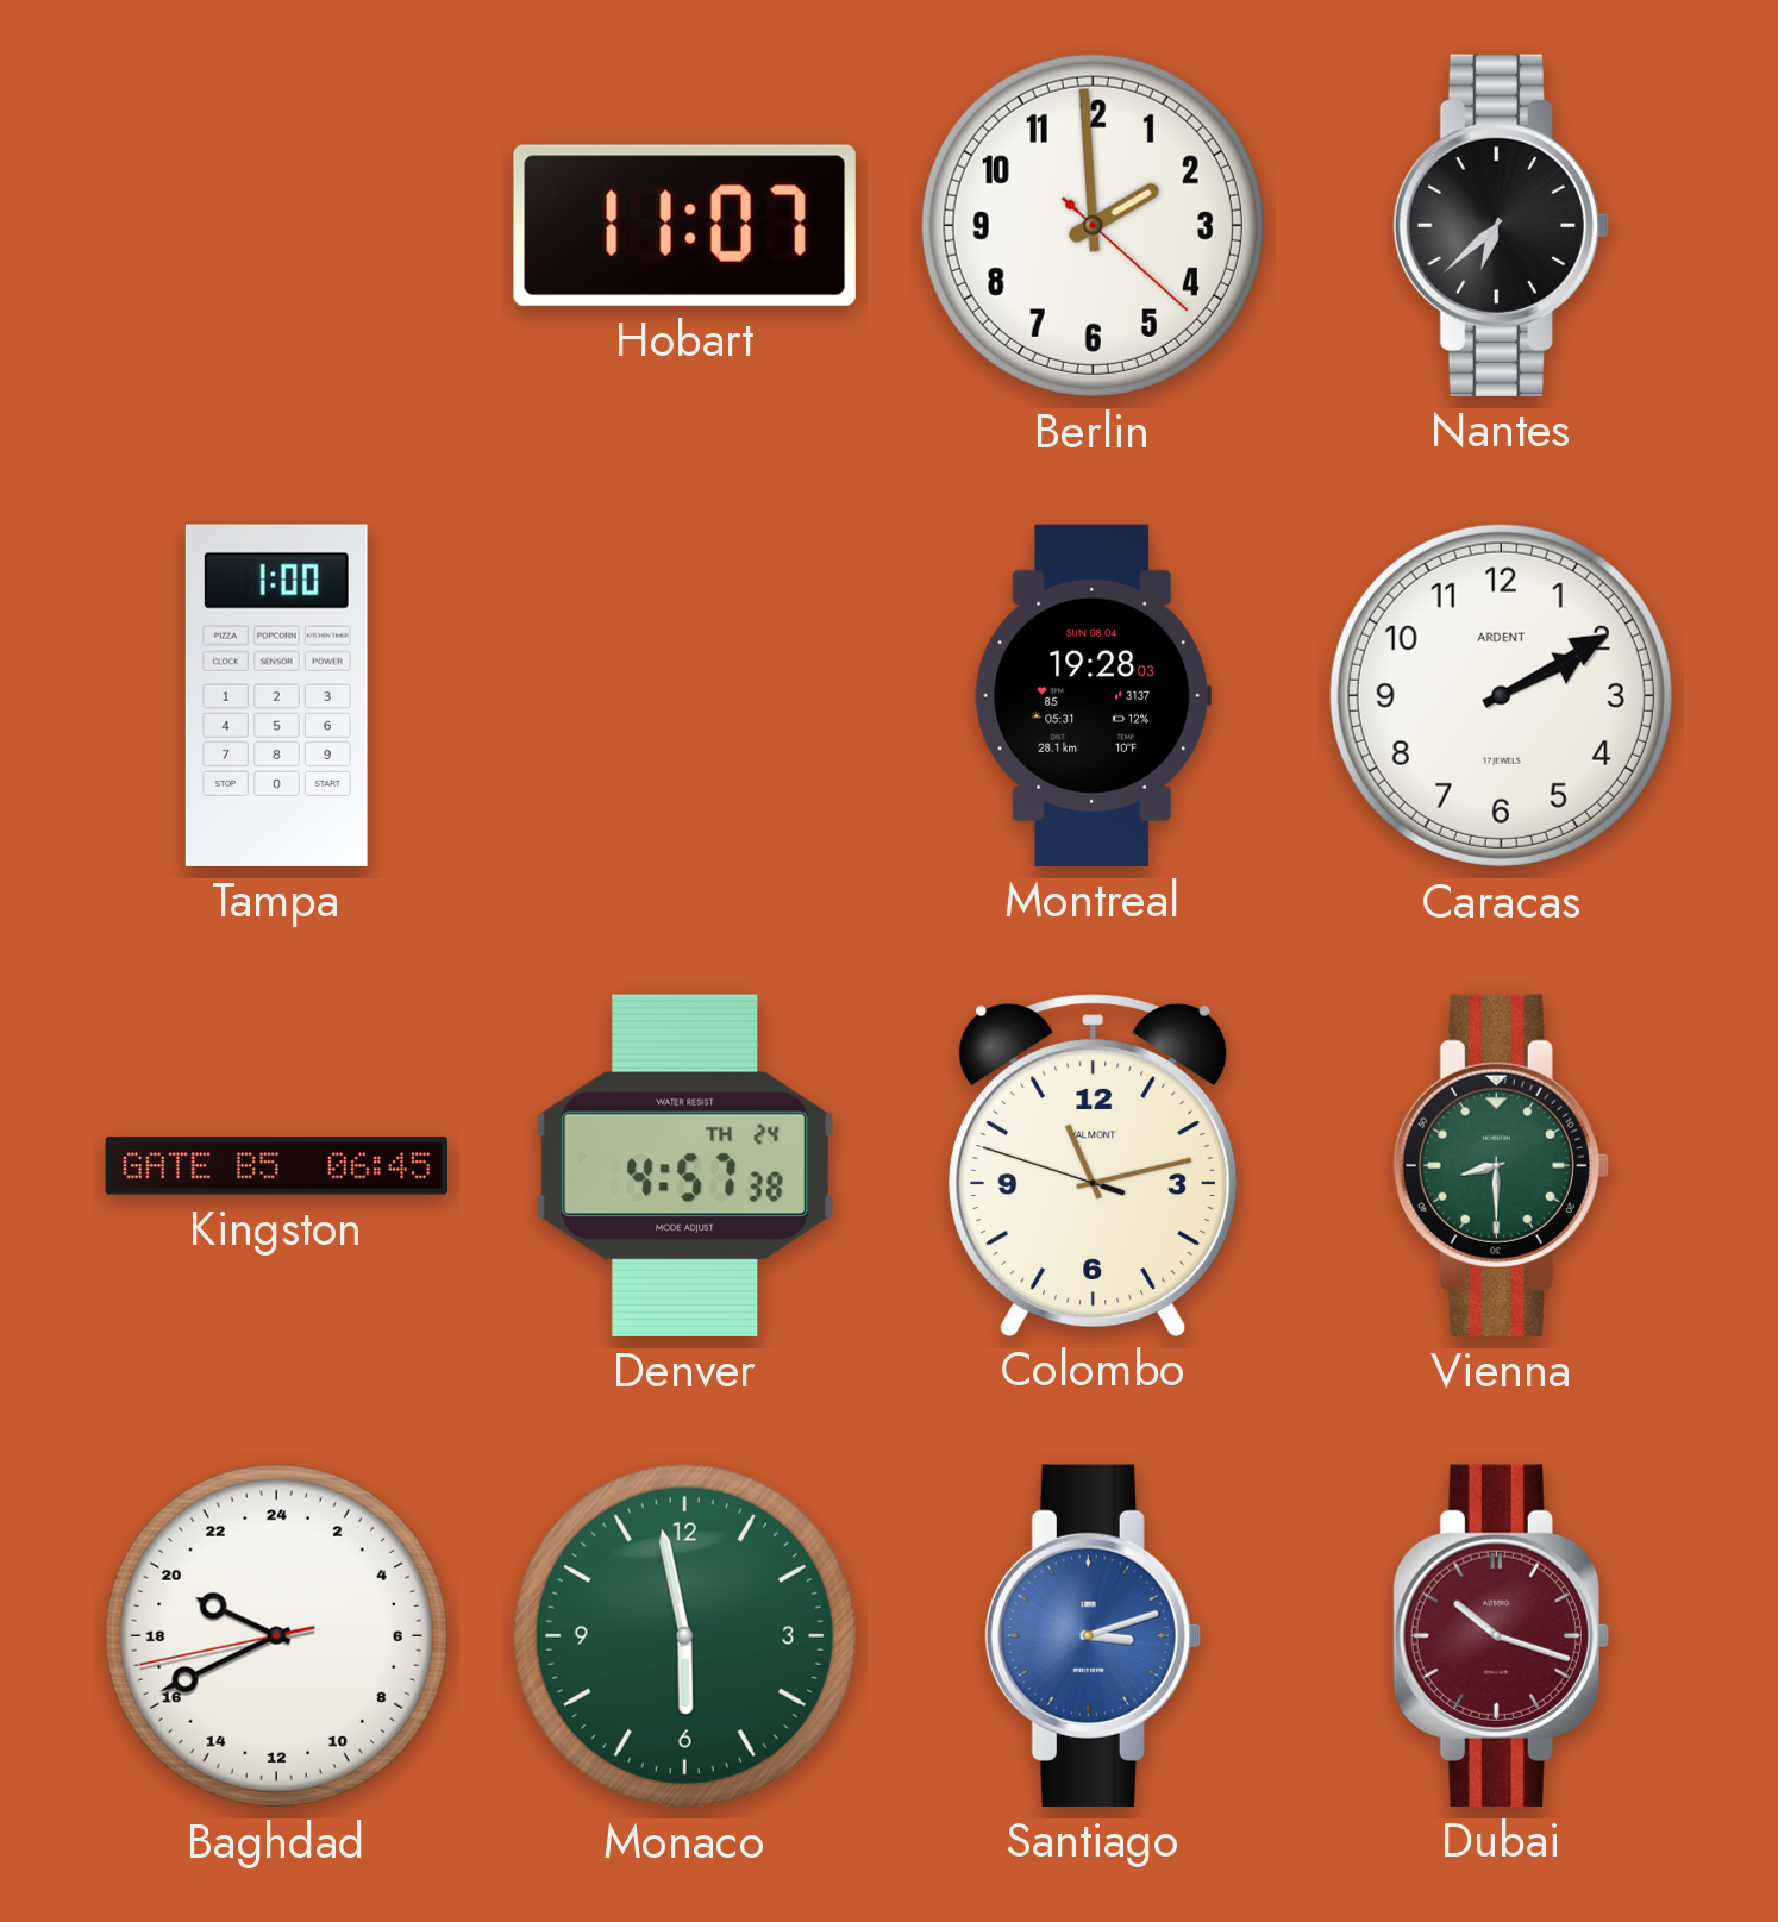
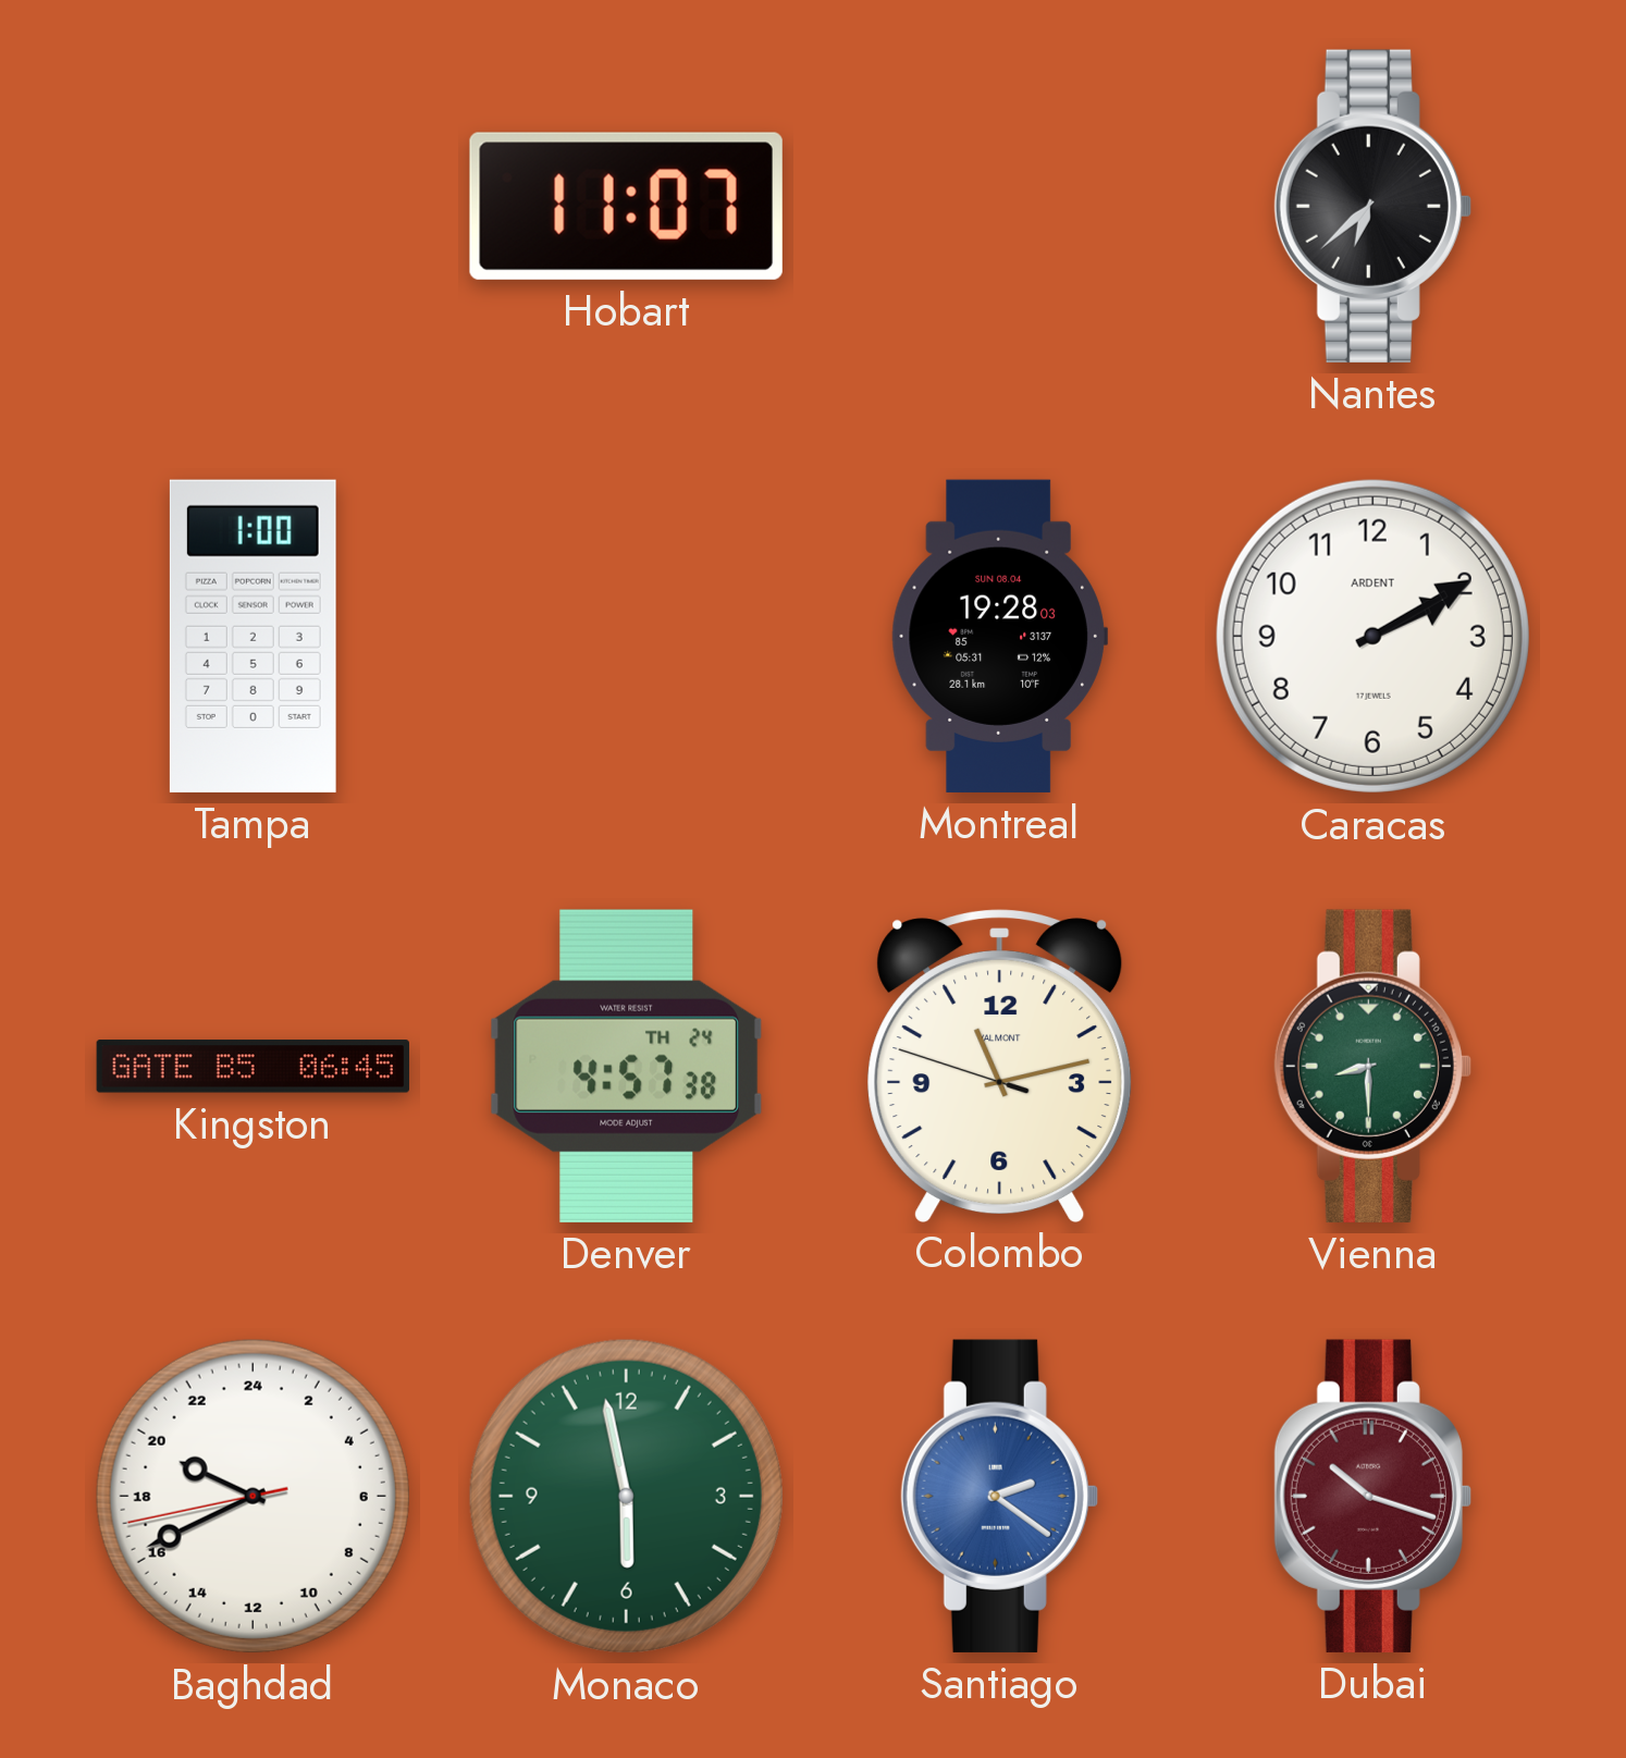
Berlin: 1:59 -> none (1093, 225)
Santiago: 3:12 -> 2:21 (999, 1496)
